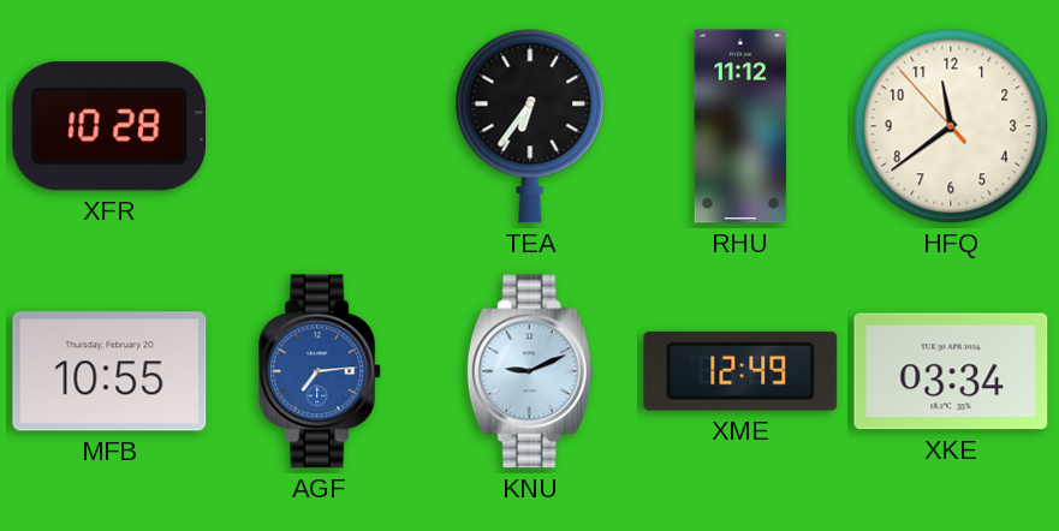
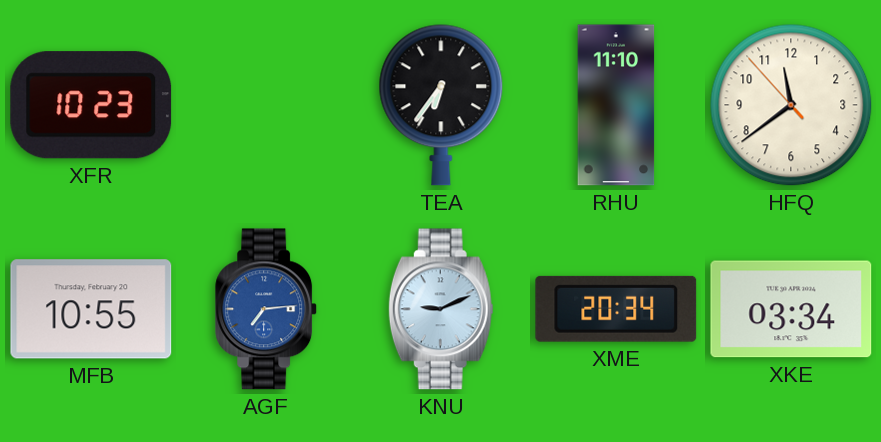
XFR: 10:28 -> 10:23 (91, 105)
RHU: 11:12 -> 11:10 (616, 105)
XME: 12:49 -> 20:34 (616, 309)
